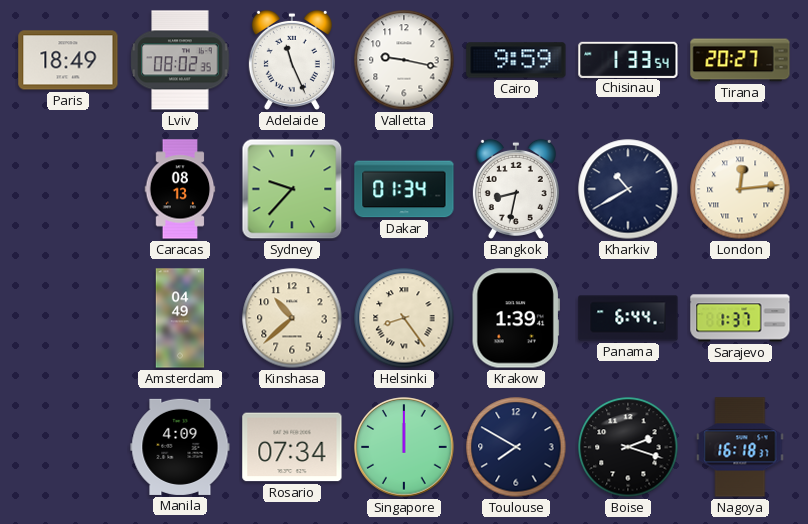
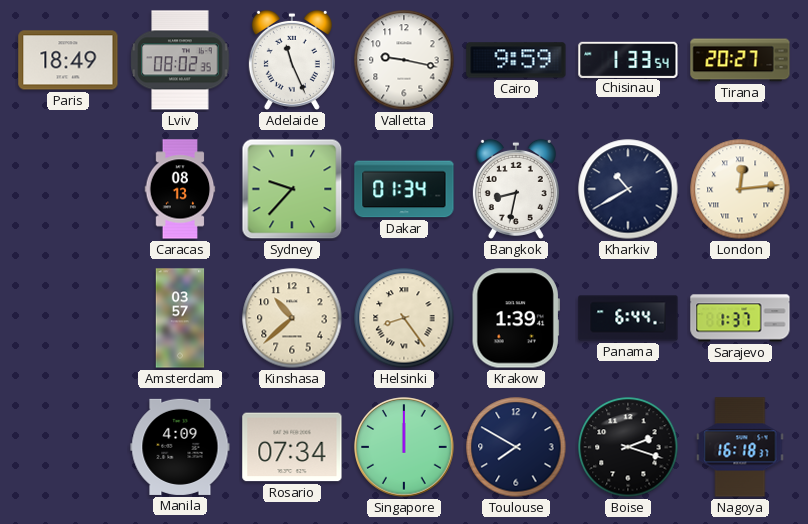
Amsterdam: 04:49 -> 03:57 (180, 318)
